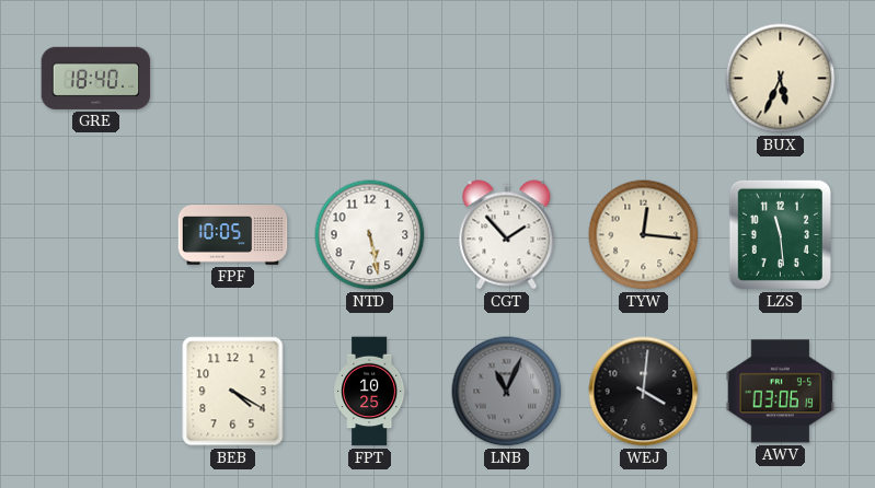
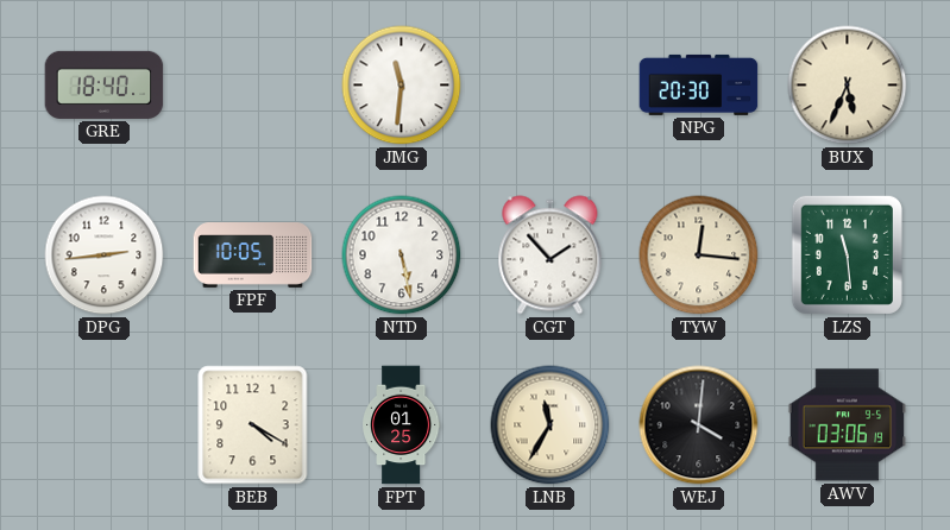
JMG: none -> 11:31 (402, 86)
NPG: none -> 20:30 (699, 84)
DPG: none -> 2:44 (105, 255)
FPT: 10:25 -> 01:25 (402, 425)
LNB: 11:04 -> 11:35 (551, 425)
LNB dial: grey -> cream (551, 425)
